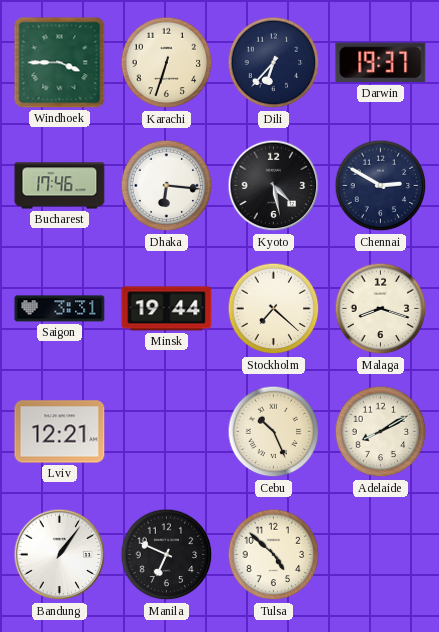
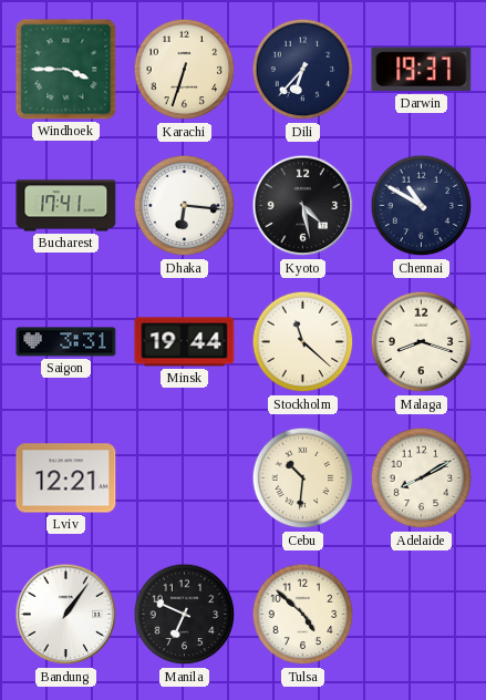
Bucharest: 17:46 -> 17:41 (66, 206)
Chennai: 2:50 -> 10:50 (422, 206)
Stockholm: 7:22 -> 11:22 (303, 342)
Cebu: 10:26 -> 10:31 (303, 478)
